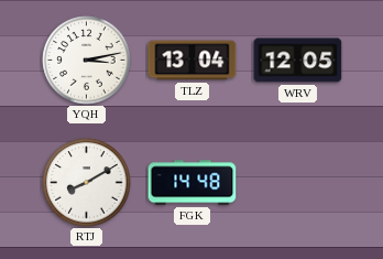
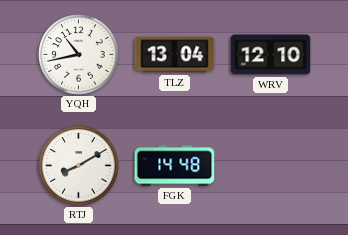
YQH: 3:13 -> 10:43 (79, 55)
WRV: 12:05 -> 12:10 (271, 55)
